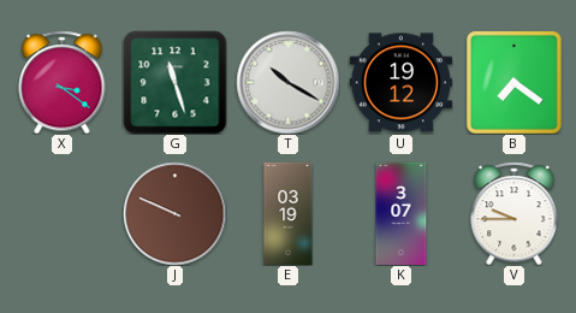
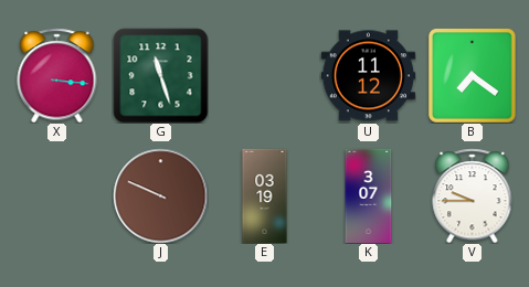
X: 3:21 -> 3:16 (57, 75)
T: 10:20 -> none (287, 82)
U: 19:12 -> 11:12 (368, 76)
